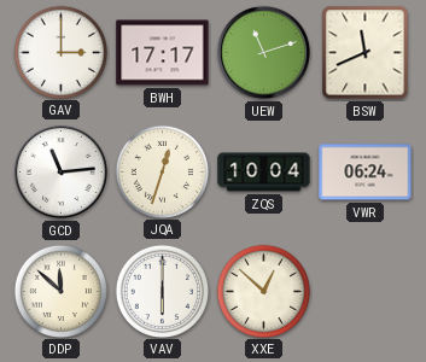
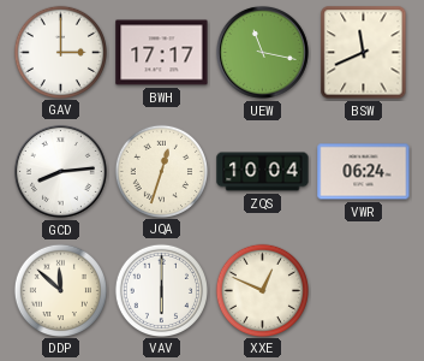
UEW: 11:12 -> 11:17 (262, 52)
GCD: 11:14 -> 8:14 (60, 171)
XXE: 12:52 -> 12:49 (262, 290)
